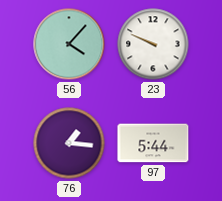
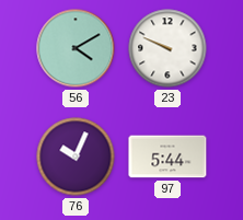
56: 4:07 -> 4:10 (76, 48)
76: 1:16 -> 10:04 (76, 157)
